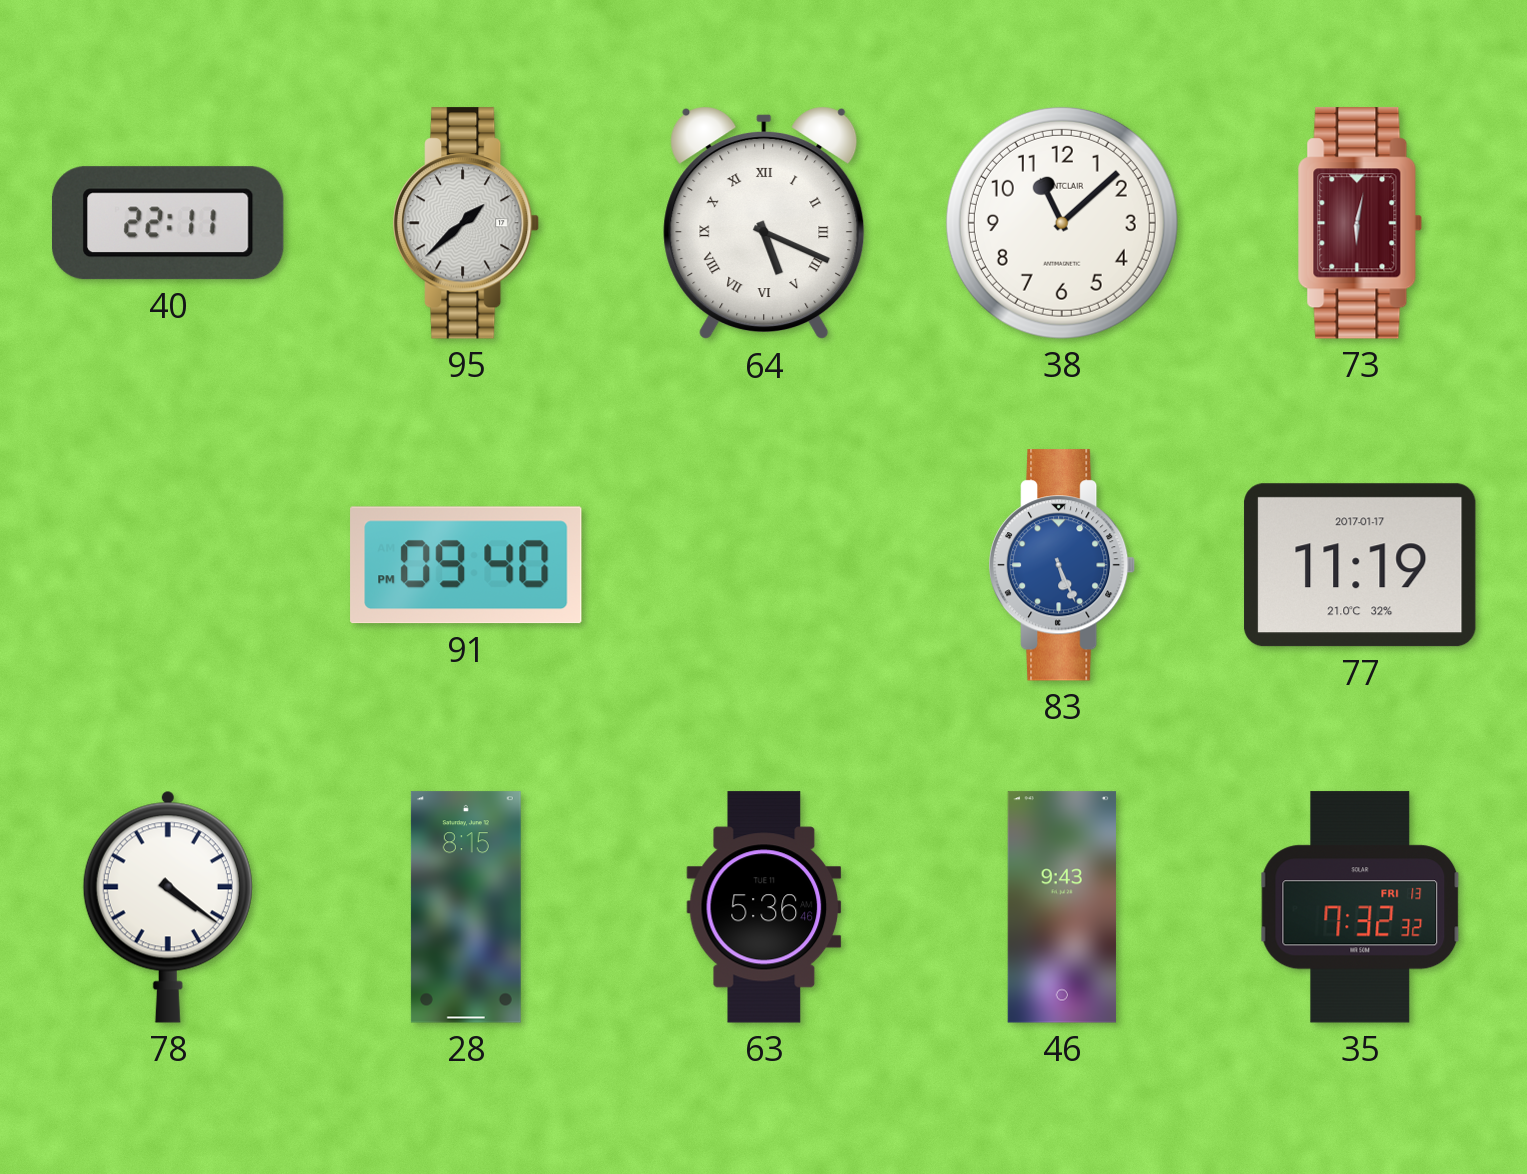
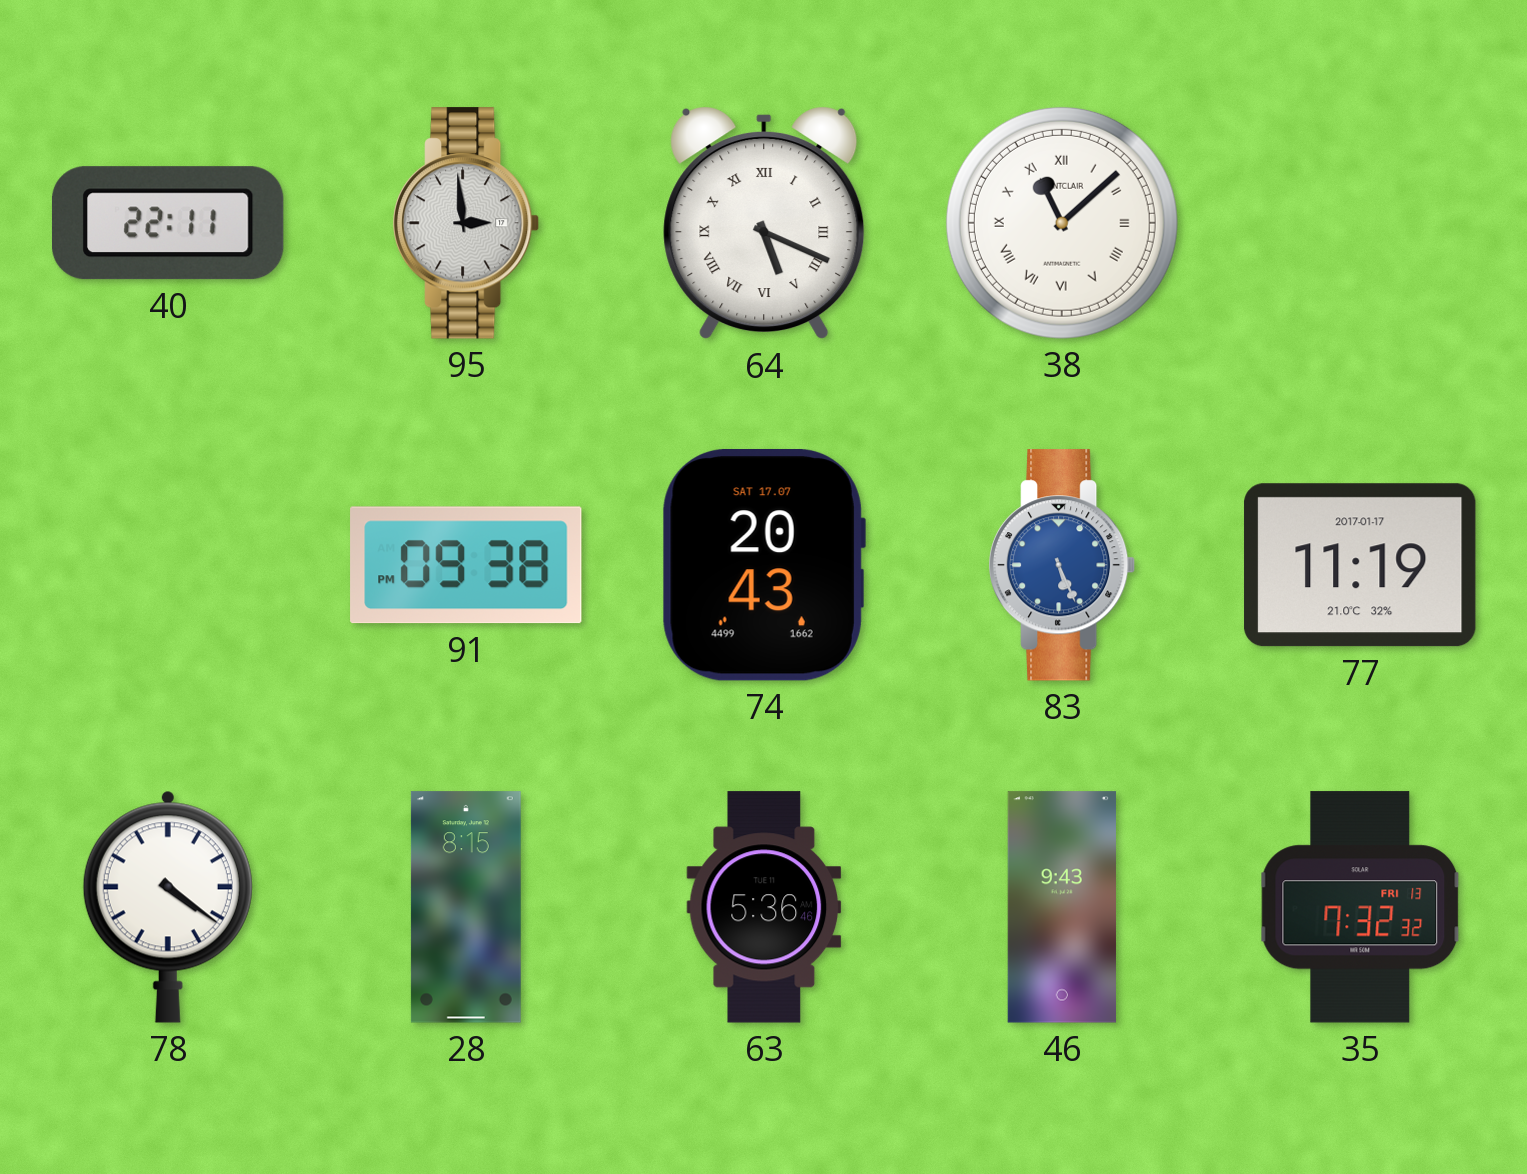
95: 1:38 -> 2:59 (467, 223)
38 numerals: Arabic -> Roman (1062, 223)
73: 6:02 -> none (1360, 223)
91: 09:40 -> 09:38 (466, 565)
74: none -> 20:43 (764, 566)
